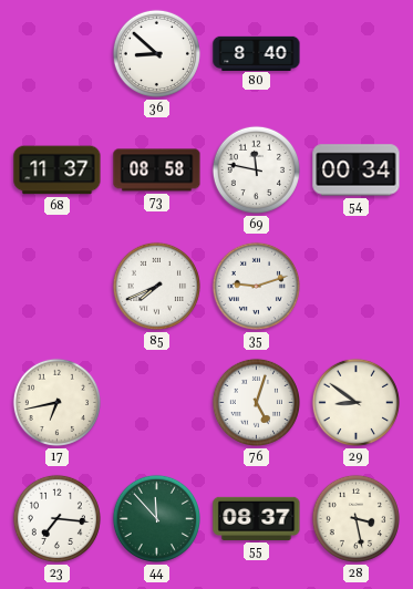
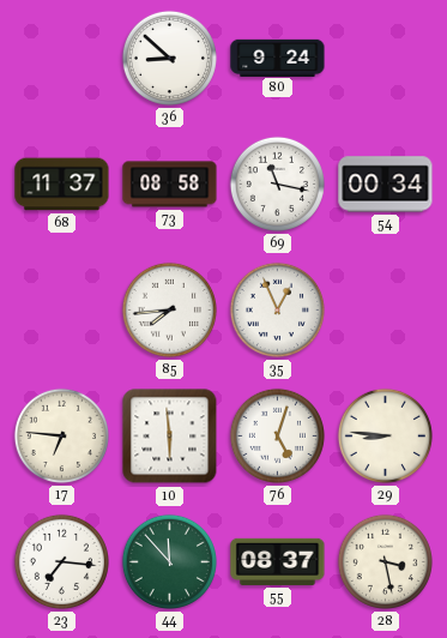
80: 8:40 -> 9:24 (278, 58)
69: 11:47 -> 11:17 (277, 183)
85: 7:41 -> 7:44 (169, 309)
35: 9:12 -> 12:56 (277, 309)
17: 6:43 -> 6:46 (61, 435)
10: none -> 5:59 (170, 437)
29: 8:51 -> 8:46 (385, 435)
